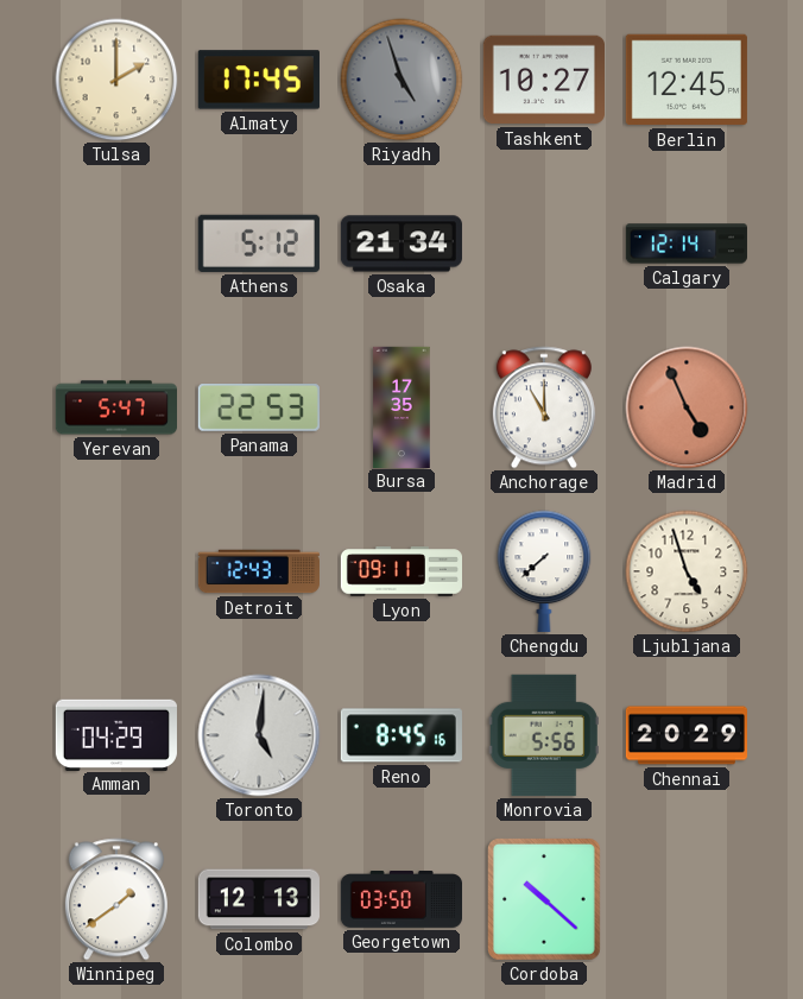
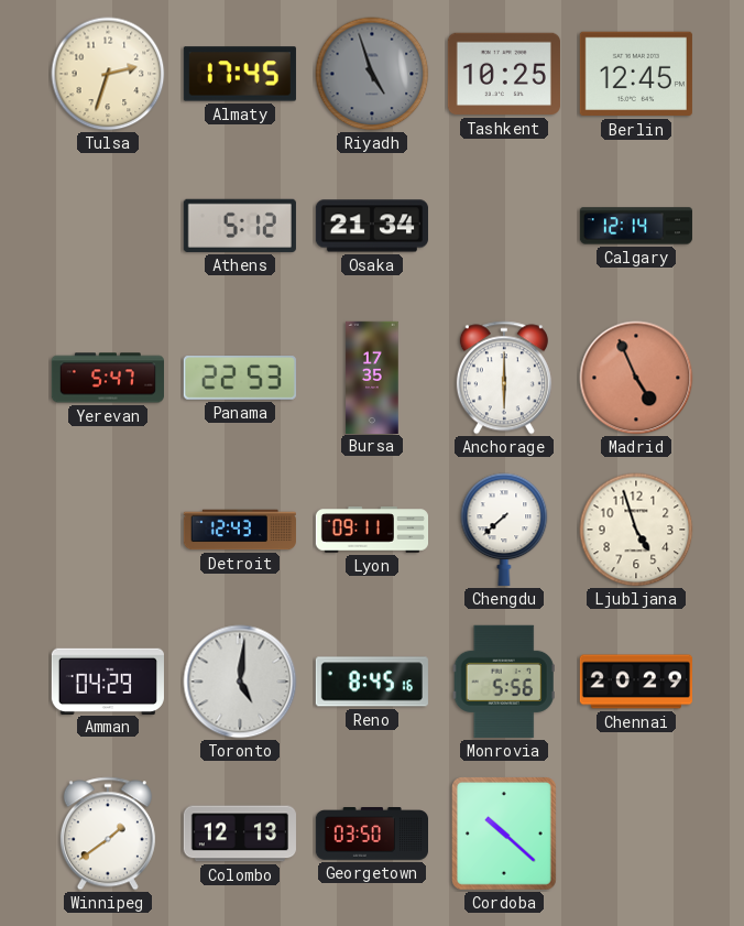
Tulsa: 2:00 -> 2:33 (108, 74)
Tashkent: 10:27 -> 10:25 (504, 74)
Anchorage: 11:00 -> 6:00 (504, 378)
